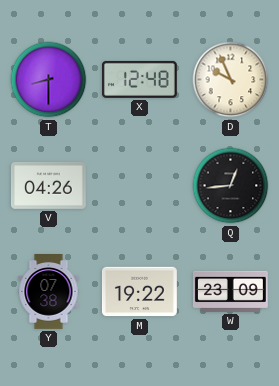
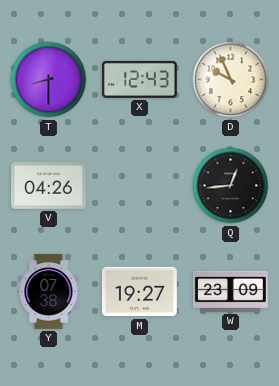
X: 12:48 -> 12:43 (139, 79)
M: 19:22 -> 19:27 (139, 292)
